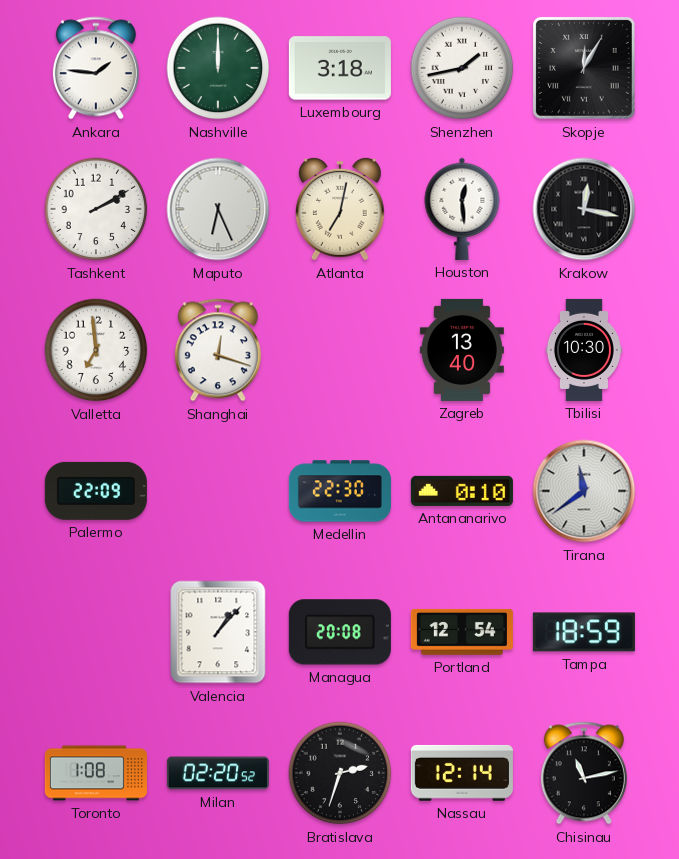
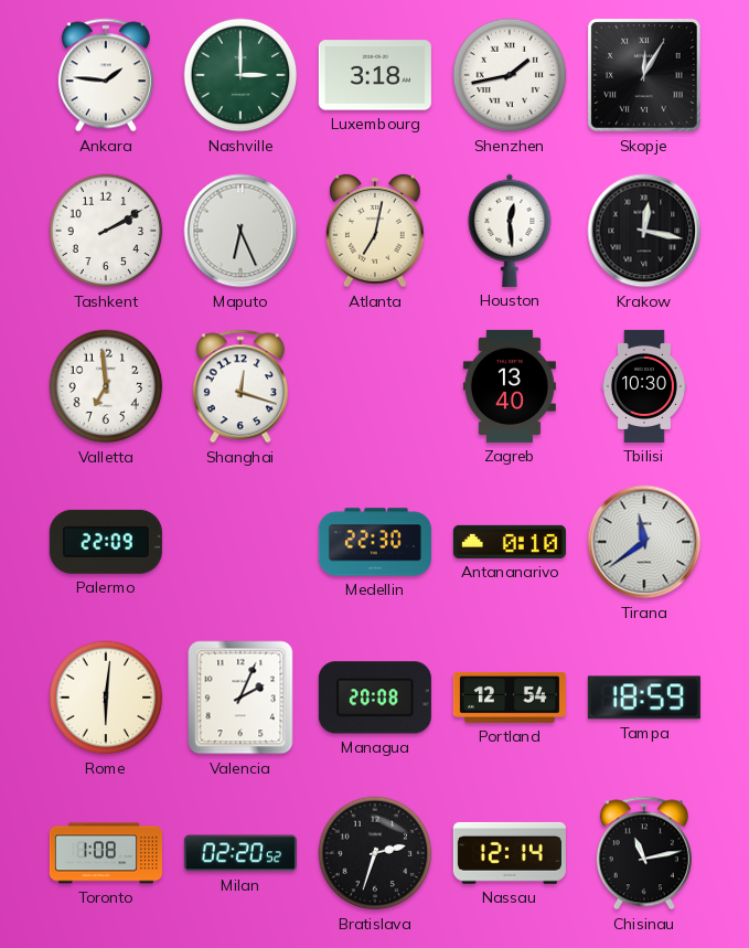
Nashville: 12:00 -> 3:00 (240, 75)
Rome: none -> 6:01 (106, 697)
Valencia: 1:07 -> 2:04 (240, 697)
